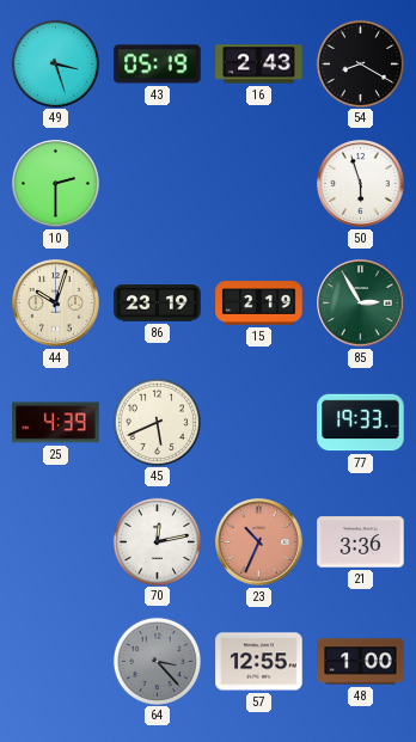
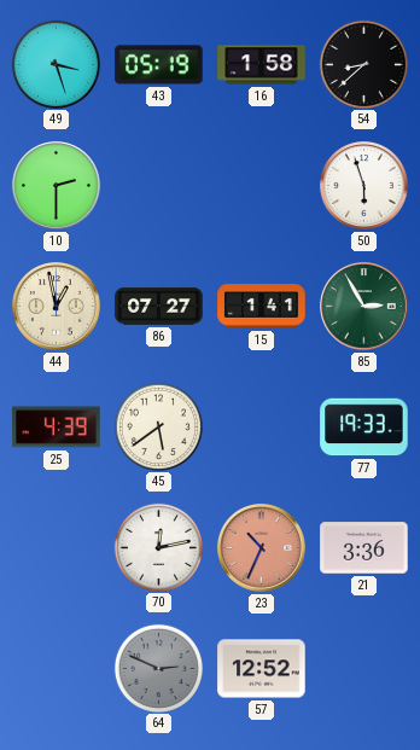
16: 2:43 -> 1:58 (262, 65)
54: 8:20 -> 8:38 (363, 64)
44: 10:03 -> 12:58 (57, 307)
86: 23:19 -> 07:27 (159, 307)
15: 2:19 -> 1:41 (262, 307)
45: 5:41 -> 5:39 (158, 426)
64: 3:23 -> 2:49 (158, 668)
57: 12:55 -> 12:52 (262, 669)
48: 1:00 -> none (361, 662)
